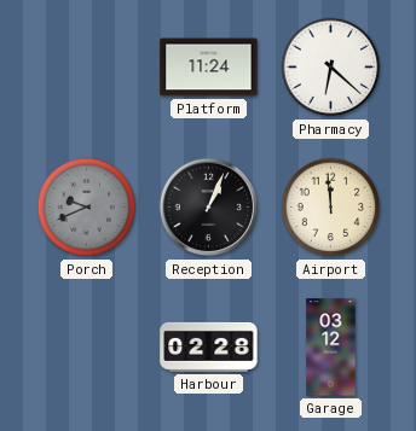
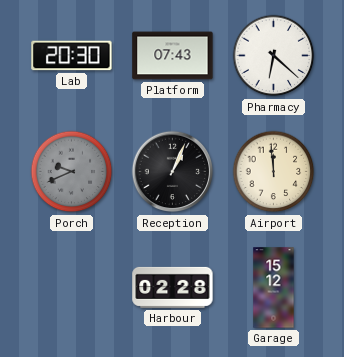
Lab: none -> 20:30 (72, 56)
Platform: 11:24 -> 07:43 (173, 56)
Garage: 03:12 -> 15:12 (274, 288)
